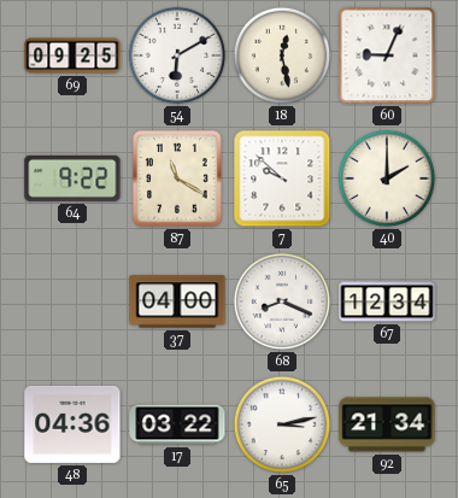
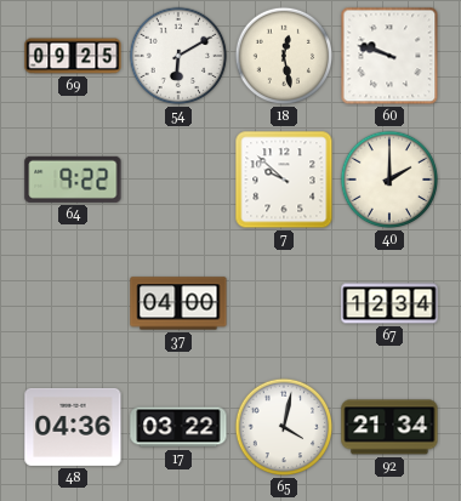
60: 9:04 -> 9:48 (389, 56)
87: 11:20 -> none (177, 178)
68: 8:19 -> none (282, 301)
65: 3:13 -> 4:02 (284, 427)
